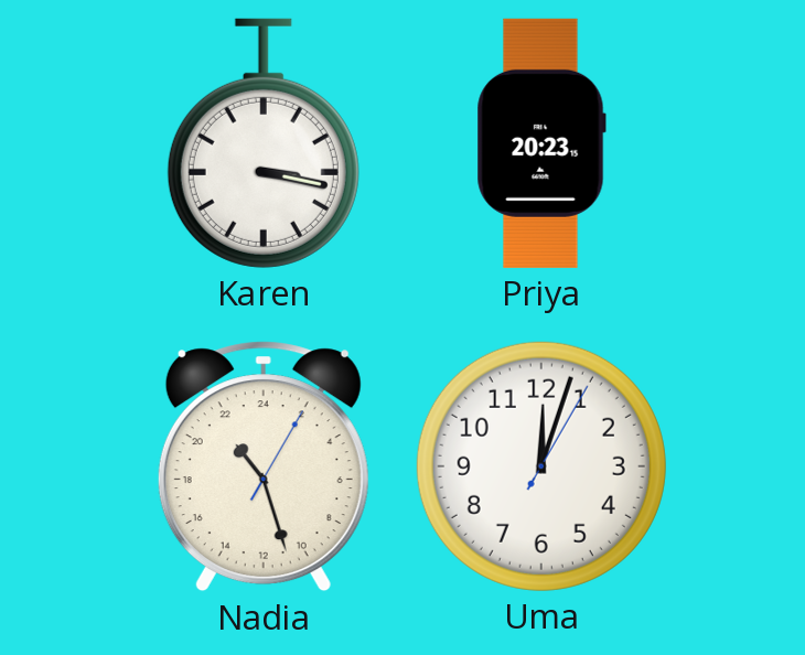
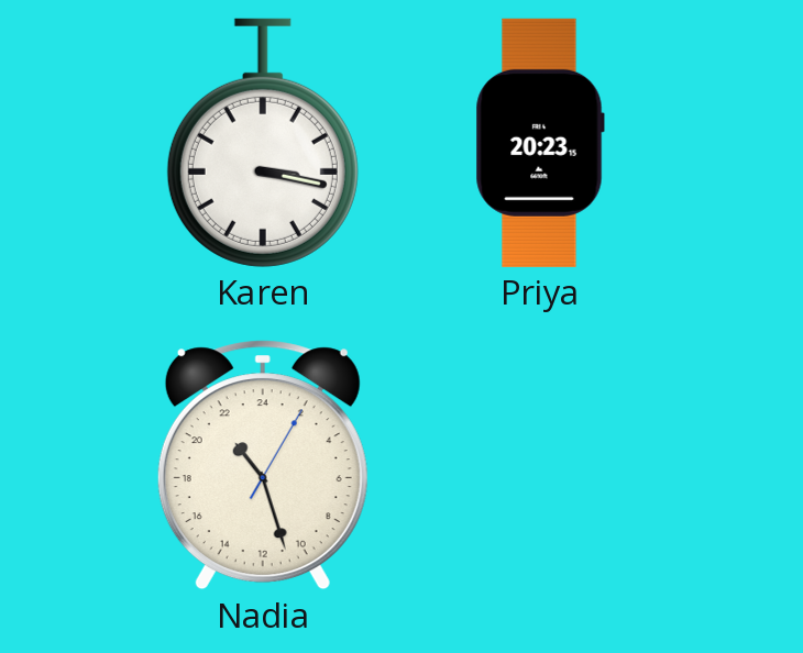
Uma: 12:03 -> none (541, 466)
